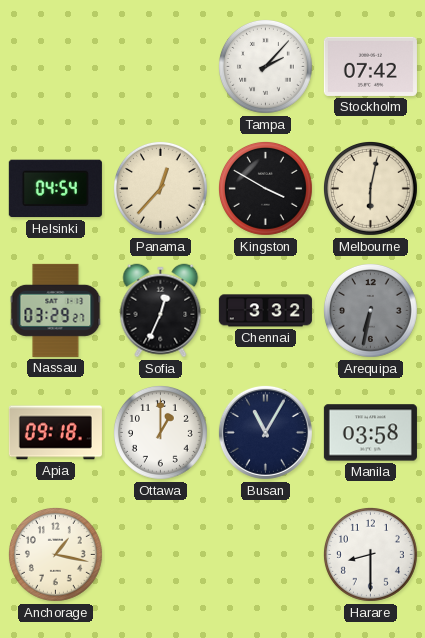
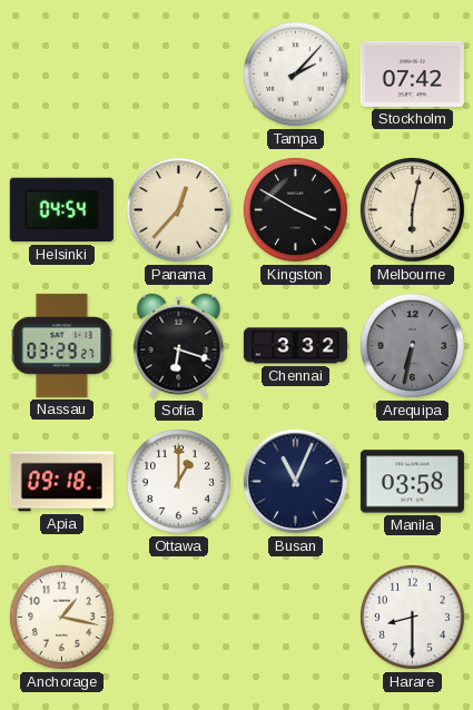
Sofia: 12:34 -> 6:18 (179, 346)
Busan: 11:05 -> 11:04 (295, 481)
